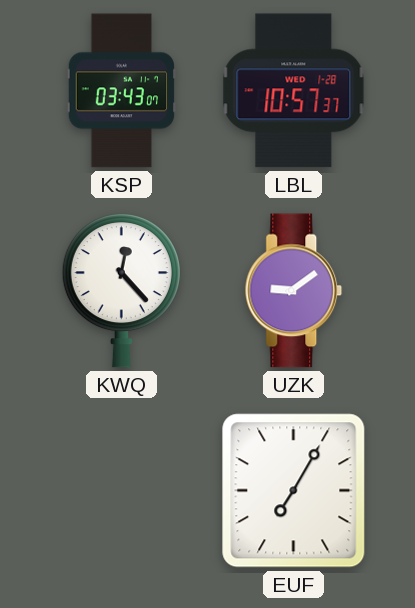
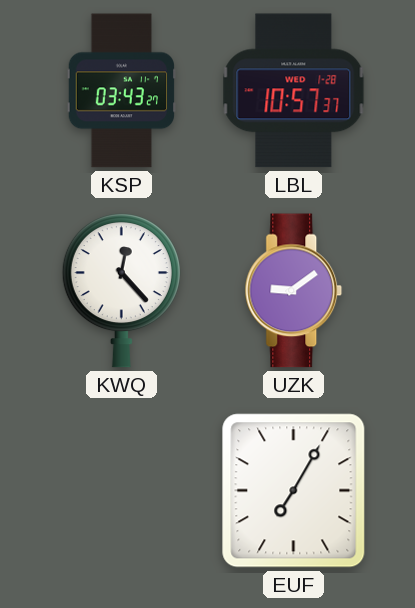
KSP: 03:43:07 -> 03:43:27 (121, 91)
